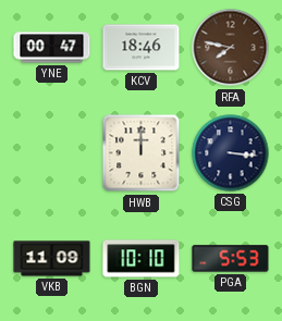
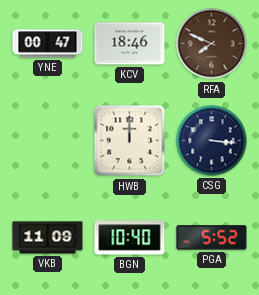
RFA: 7:47 -> 7:49 (212, 44)
BGN: 10:10 -> 10:40 (130, 238)
PGA: 5:53 -> 5:52 (212, 238)
